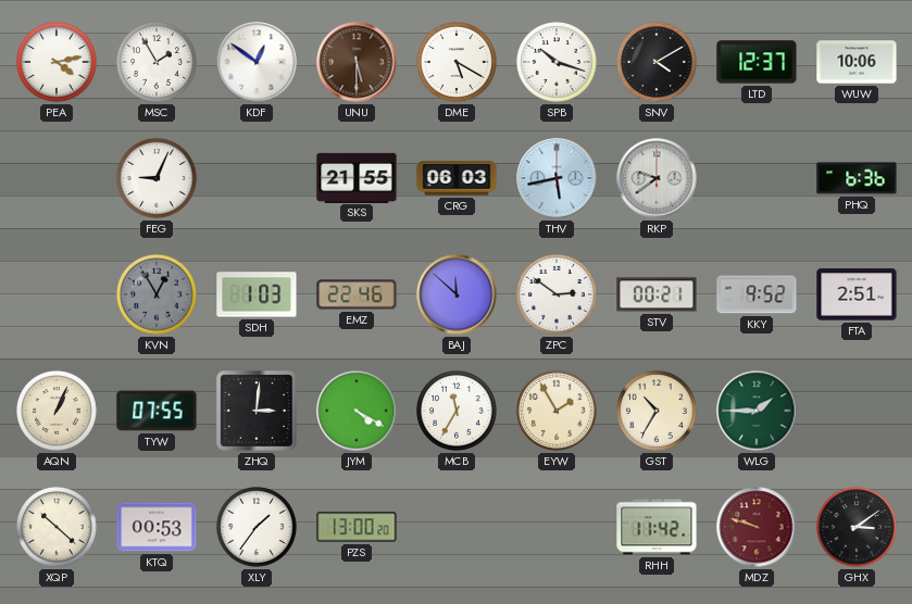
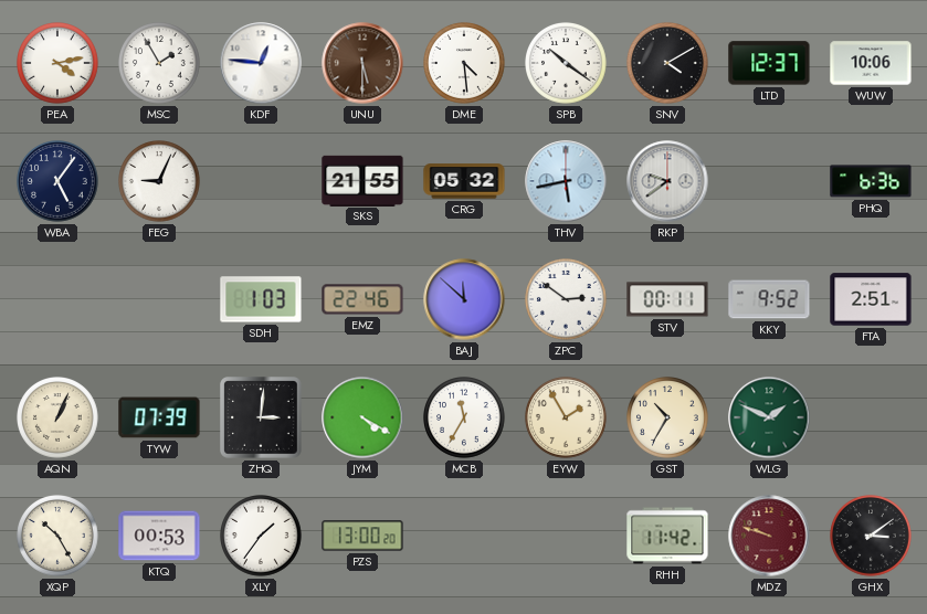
KDF: 12:51 -> 12:46 (261, 63)
DME: 5:20 -> 4:29 (465, 64)
SPB: 10:18 -> 10:21 (567, 64)
WBA: none -> 5:06 (59, 182)
CRG: 06:03 -> 05:32 (464, 181)
KVN: 12:55 -> none (158, 295)
STV: 00:21 -> 00:11 (667, 299)
TYW: 07:55 -> 07:39 (159, 417)
WLG: 1:45 -> 1:49 (769, 417)
XQP: 10:22 -> 10:25 (59, 537)
